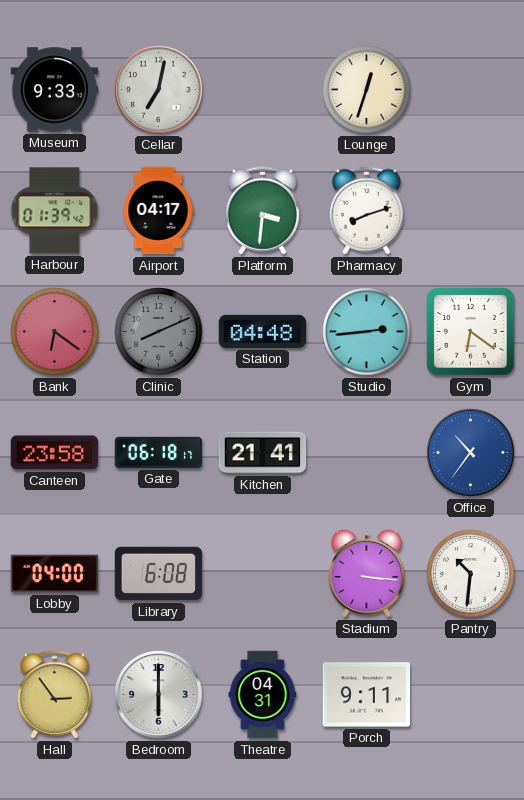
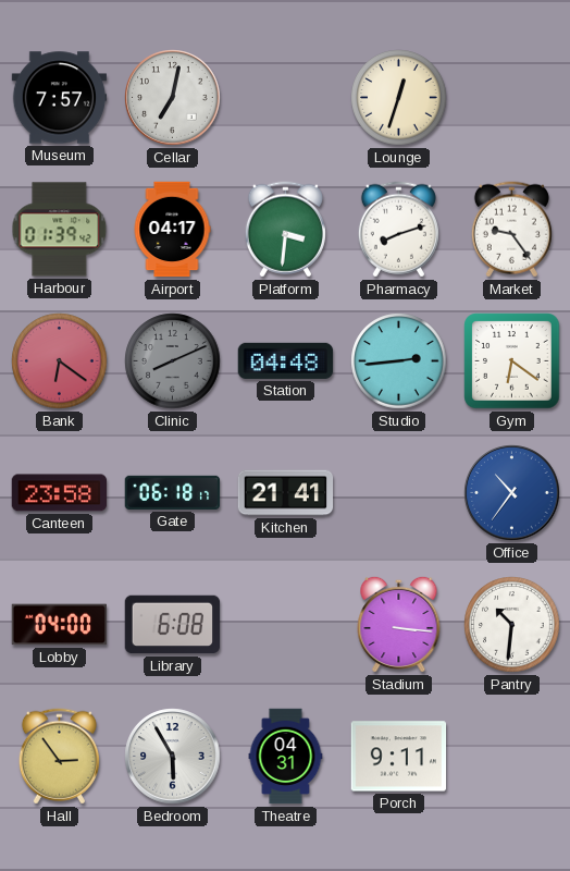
Museum: 9:33 -> 7:57 (60, 98)
Market: none -> 9:24 (511, 230)
Bedroom: 6:00 -> 5:55 (173, 757)
